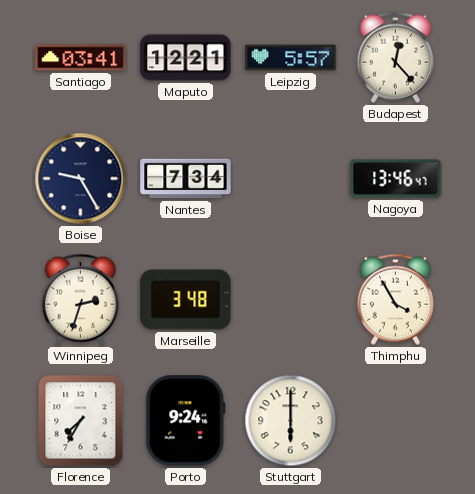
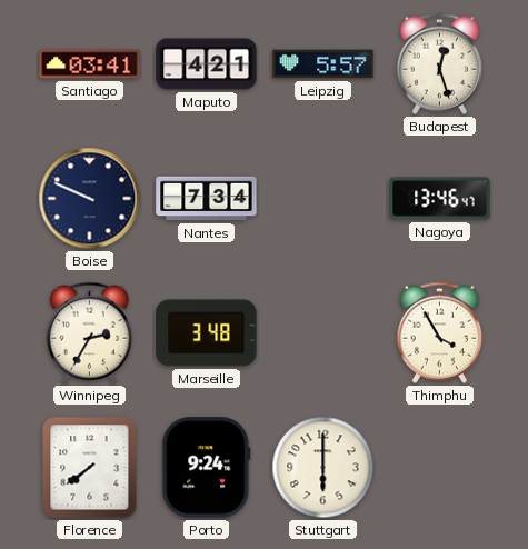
Maputo: 12:21 -> 4:21 (207, 64)
Budapest: 12:23 -> 12:27 (439, 63)
Boise: 9:25 -> 9:49 (90, 199)
Winnipeg: 2:33 -> 2:35 (89, 332)
Florence: 7:35 -> 7:39 (90, 468)
